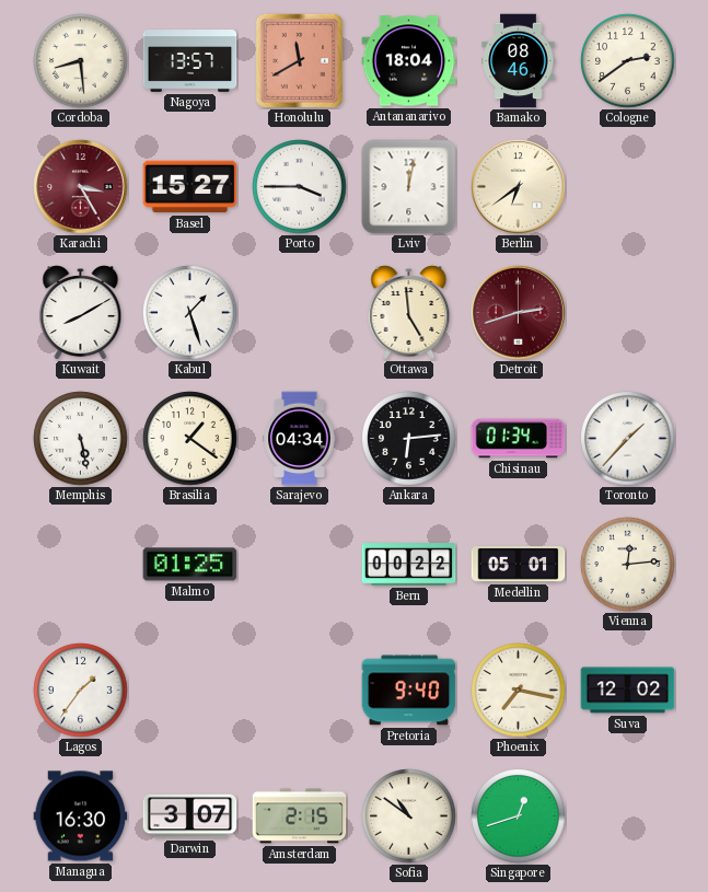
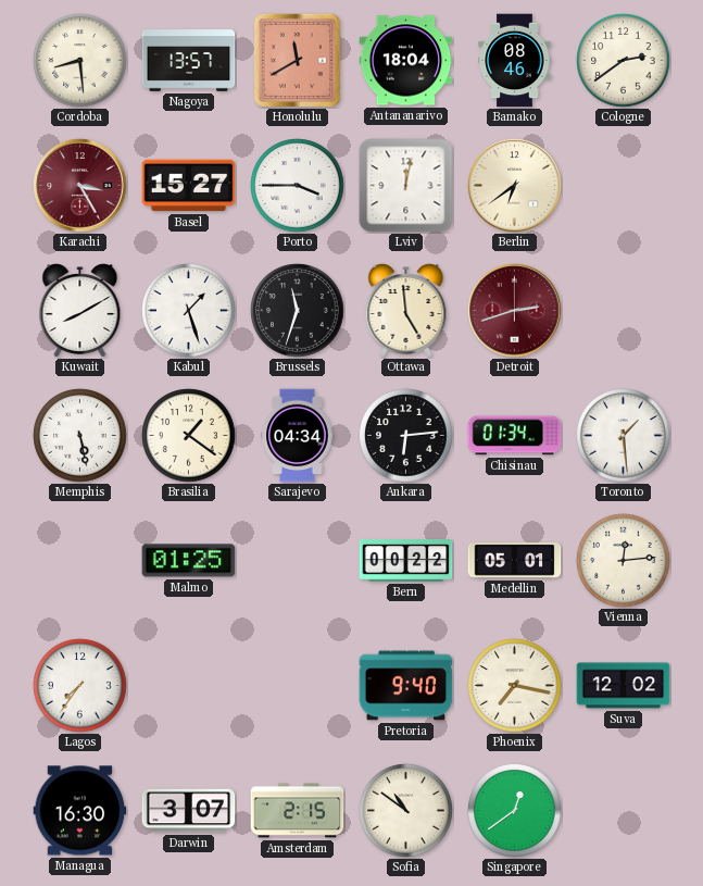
Brussels: none -> 11:33 (298, 311)
Toronto: 1:37 -> 1:29 (624, 436)
Lagos: 1:36 -> 7:36 (80, 686)
Singapore: 12:42 -> 12:39 (515, 811)
